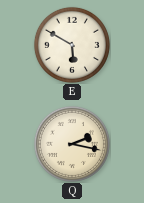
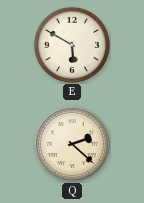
Q: 2:17 -> 2:22 (72, 144)
